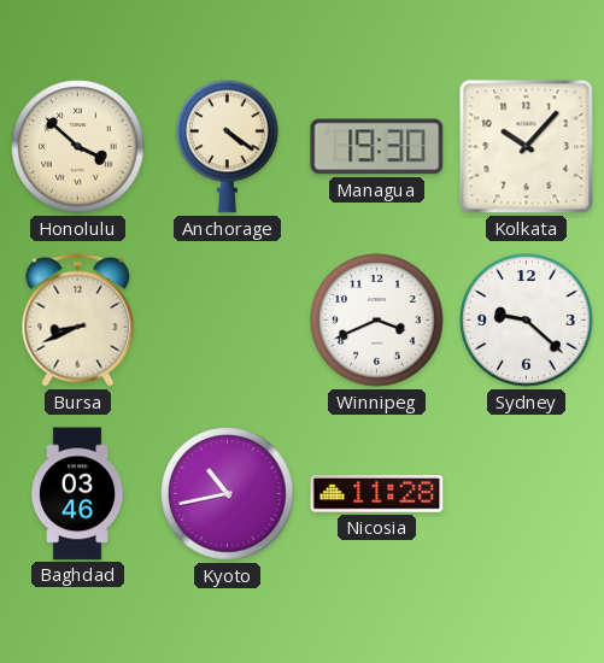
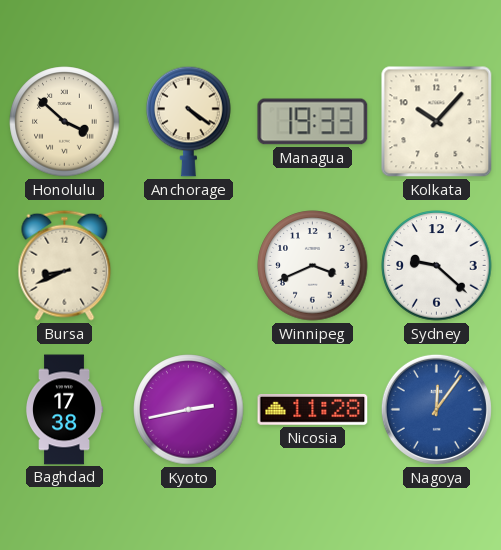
Managua: 19:30 -> 19:33 (313, 122)
Baghdad: 03:46 -> 17:38 (64, 410)
Kyoto: 10:43 -> 2:43 (189, 410)
Nagoya: none -> 12:06 (436, 409)
